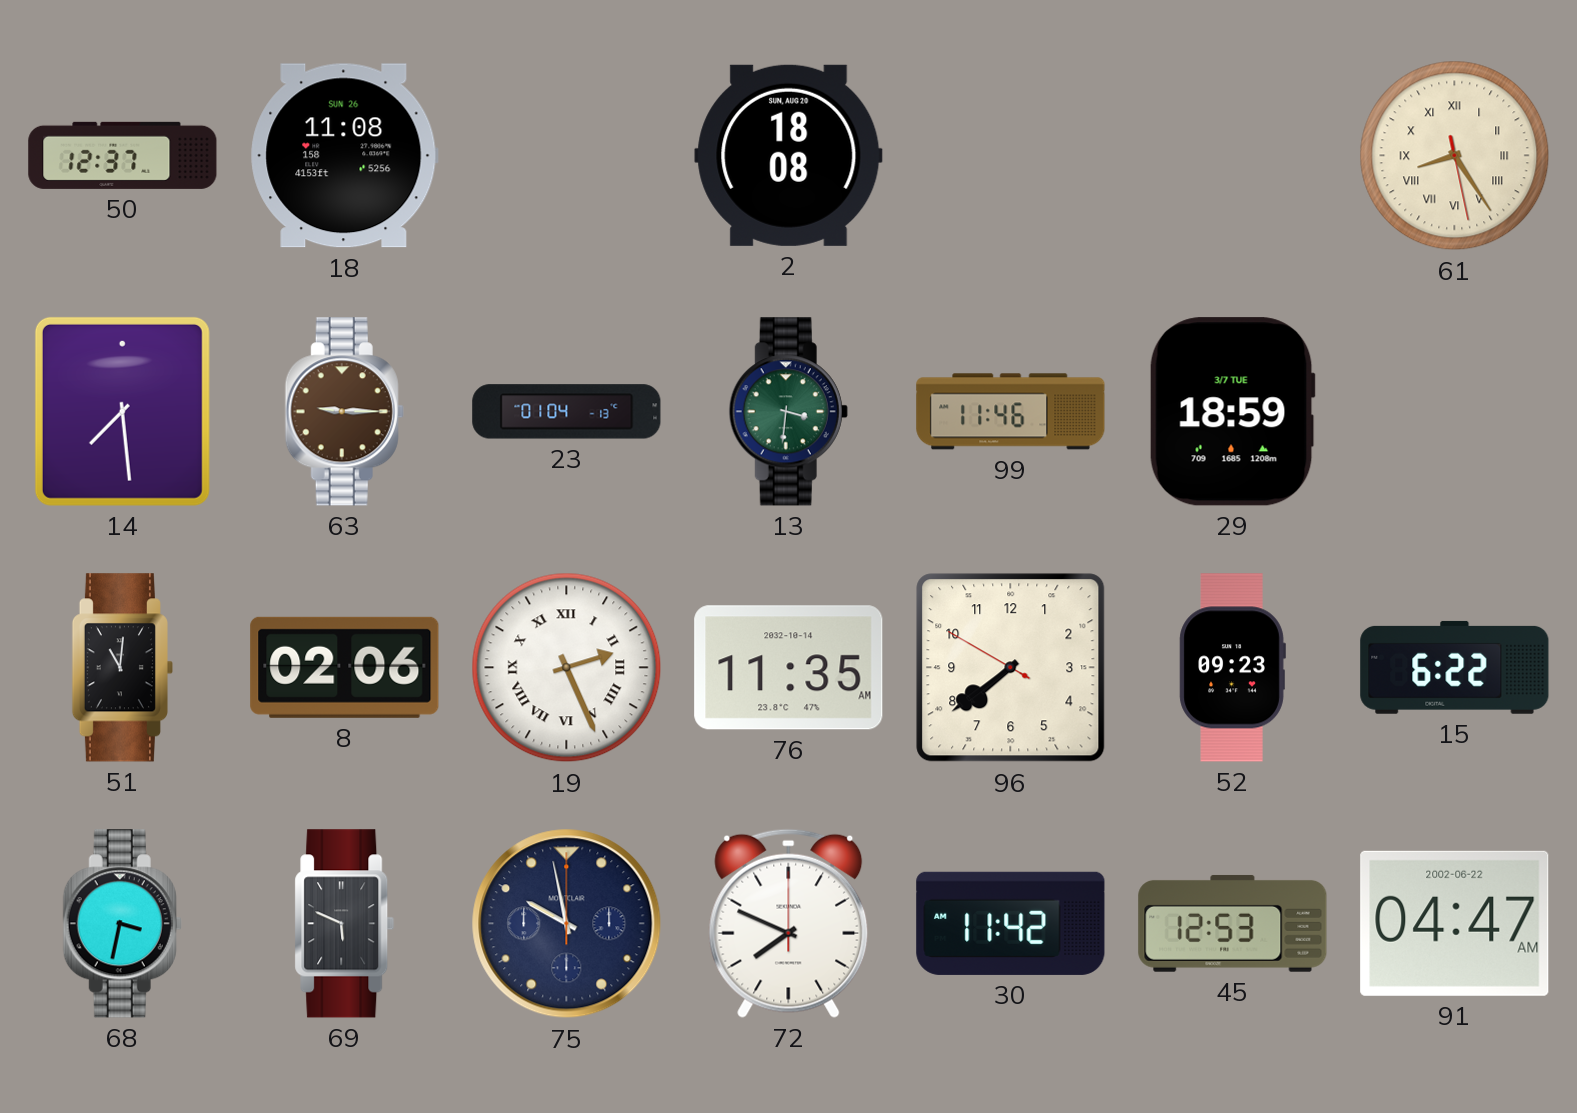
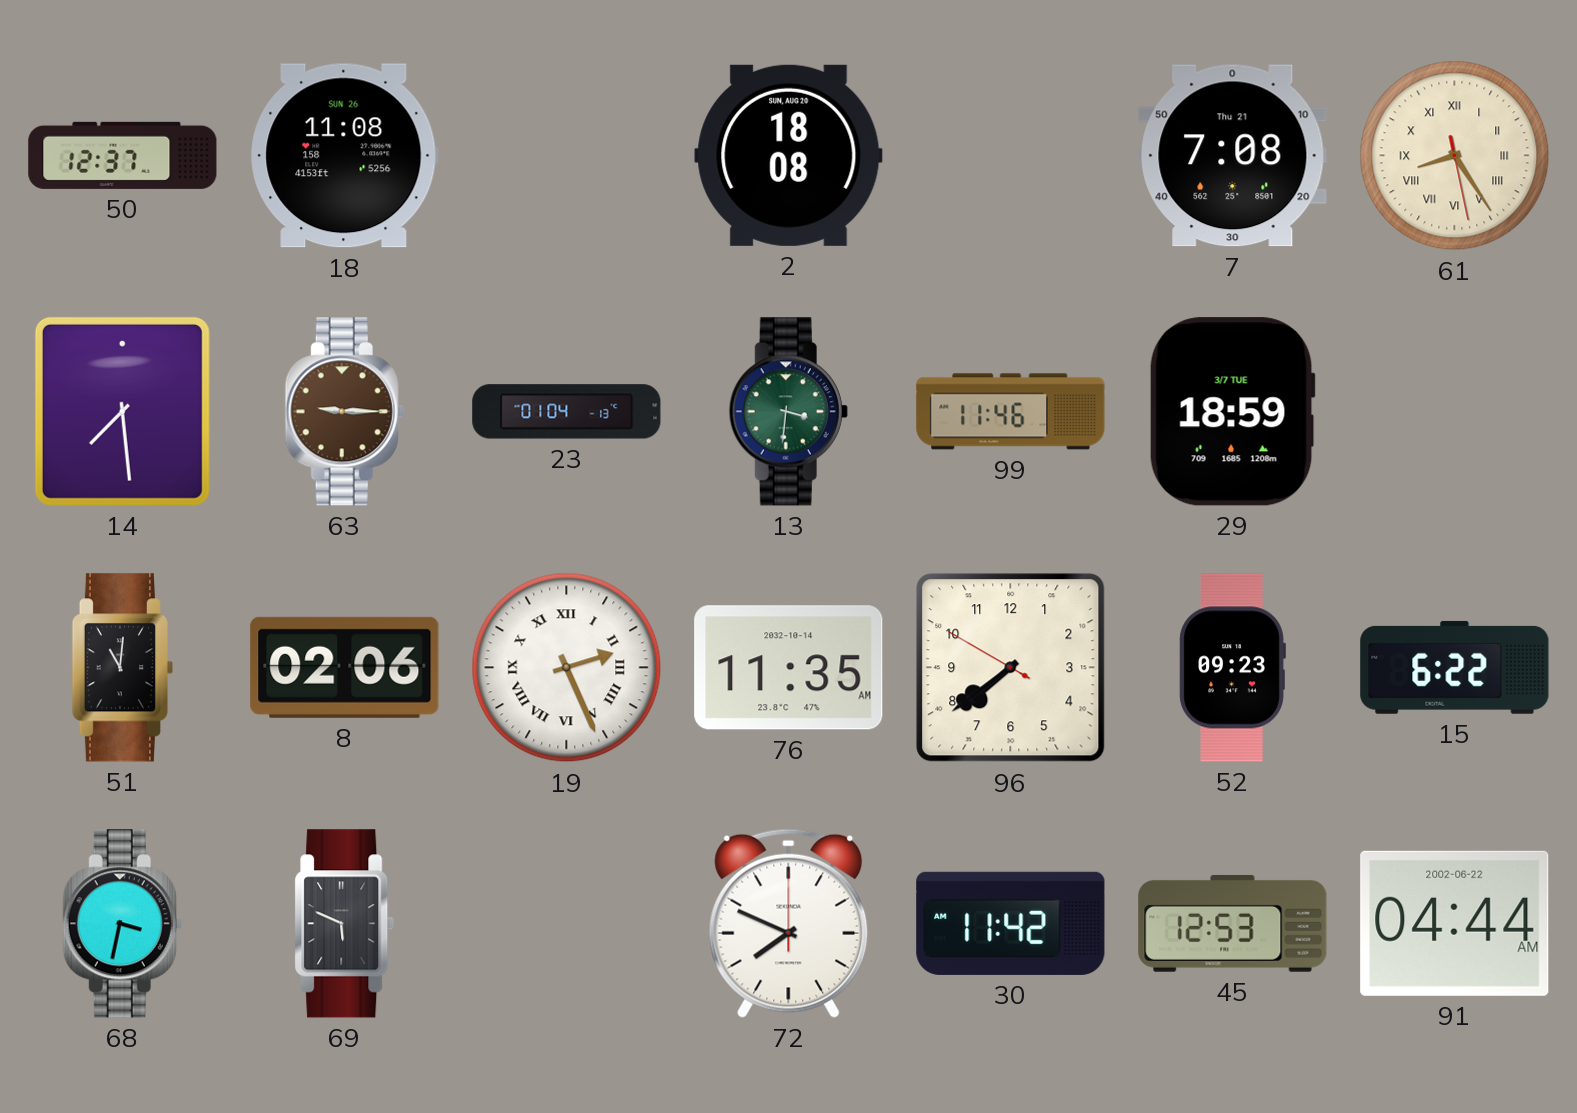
7: none -> 7:08 (1233, 156)
75: 9:58 -> none (567, 924)
91: 04:47 -> 04:44 (1455, 923)
